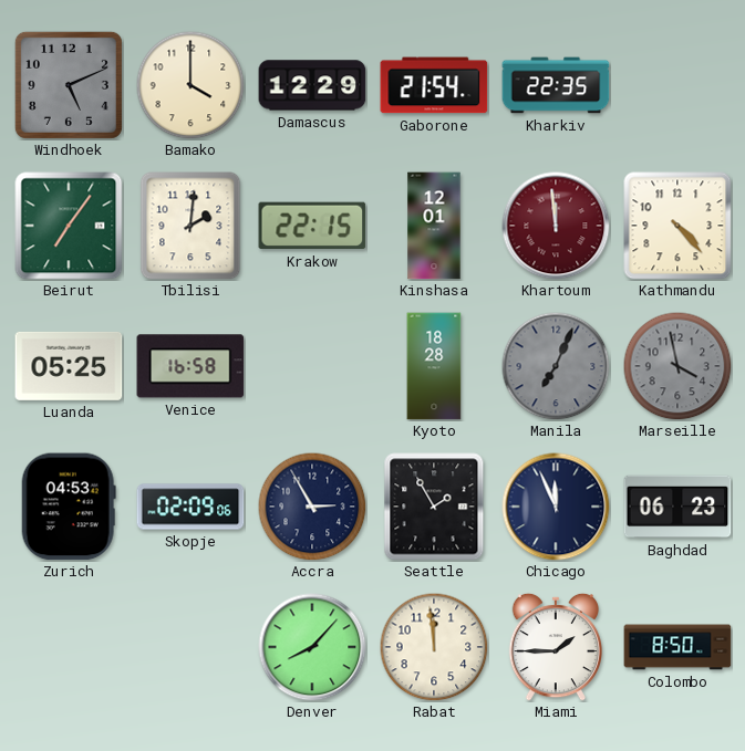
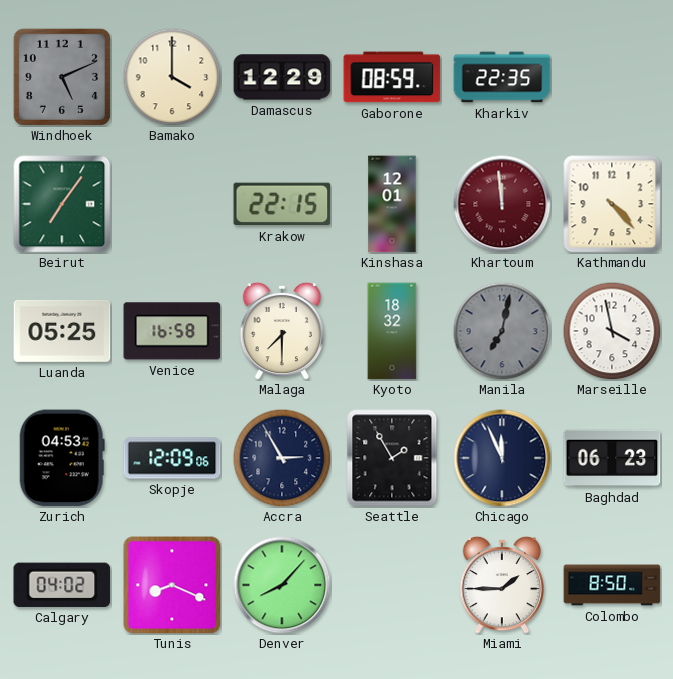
Gaborone: 21:54 -> 08:59 (392, 77)
Tbilisi: 2:01 -> none (190, 226)
Malaga: none -> 7:30 (282, 331)
Kyoto: 18:28 -> 18:32 (392, 331)
Manila: 7:04 -> 7:02 (502, 331)
Marseille dial: grey -> white (612, 331)
Skopje: 02:09 -> 12:09 (172, 458)
Calgary: none -> 04:02 (62, 585)
Tunis: none -> 8:19 (172, 585)
Rabat: 11:59 -> none (434, 647)
